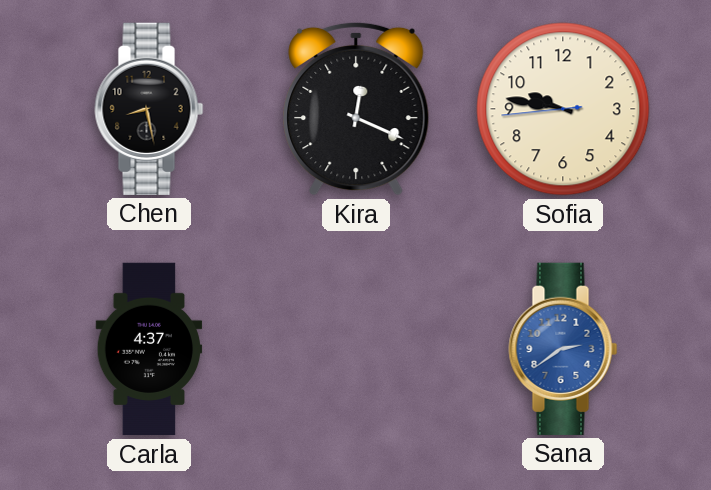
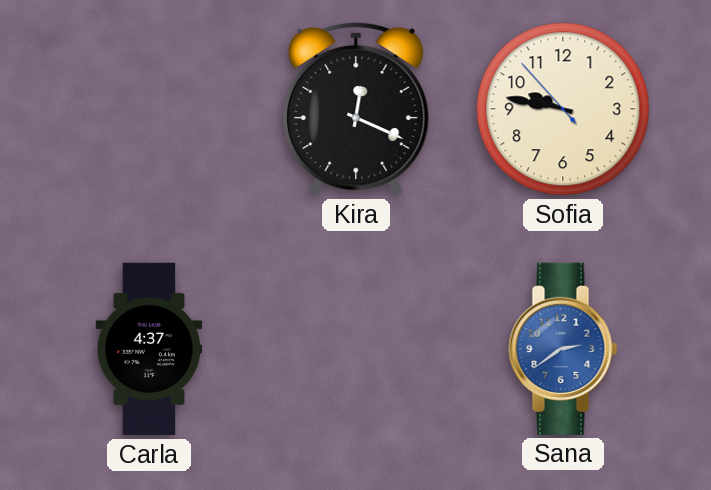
Chen: 8:28 -> none (149, 109)
Sofia: 9:46:44 -> 9:46:53 (563, 109)
